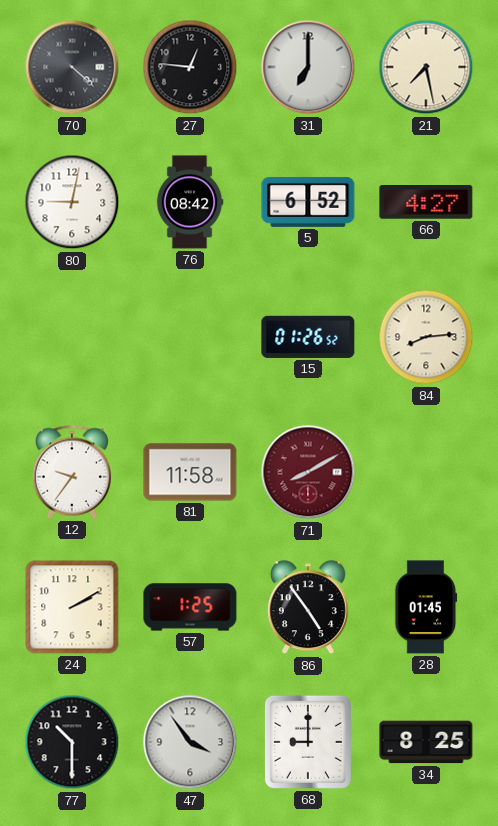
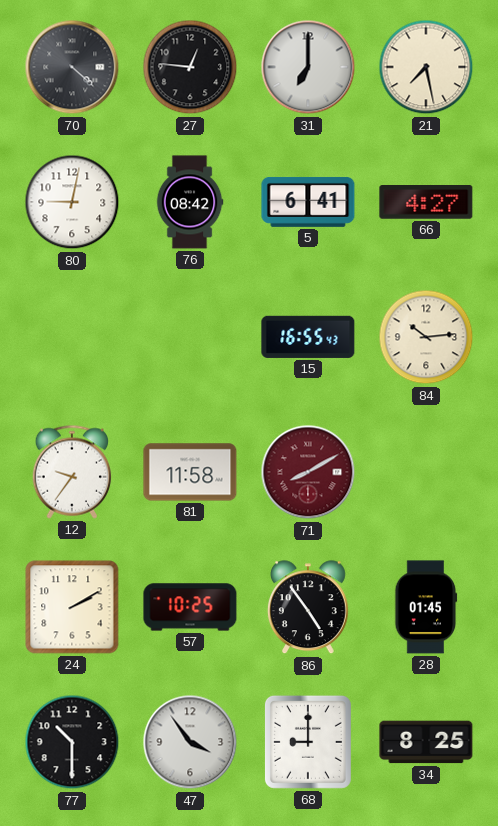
5: 6:52 -> 6:41 (308, 202)
15: 01:26 -> 16:55 (308, 337)
84: 8:14 -> 10:14 (426, 337)
57: 1:25 -> 10:25 (190, 607)
